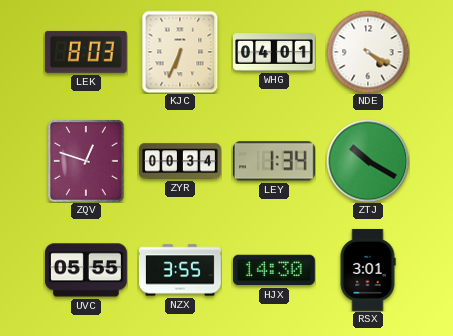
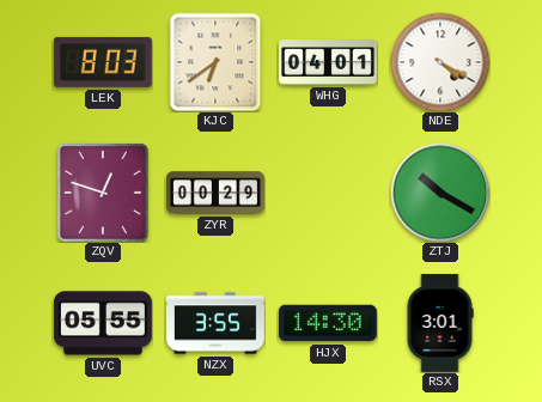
KJC: 6:34 -> 6:39 (215, 62)
ZYR: 00:34 -> 00:29 (217, 193)
LEY: 1:34 -> none (274, 161)
